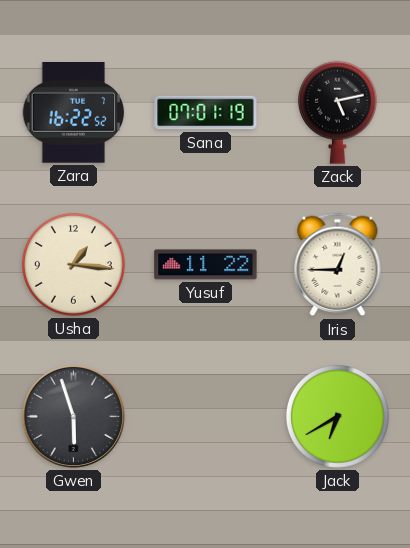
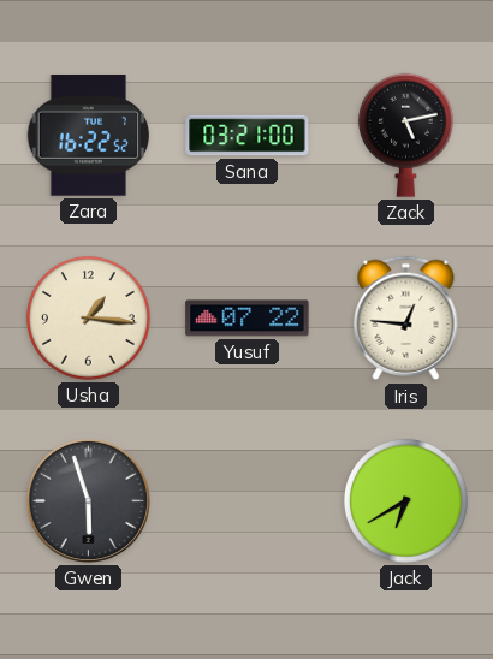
Sana: 07:01 -> 03:21 (248, 136)
Yusuf: 11:22 -> 07:22 (248, 319)
Iris: 12:45 -> 12:46 (406, 319)
